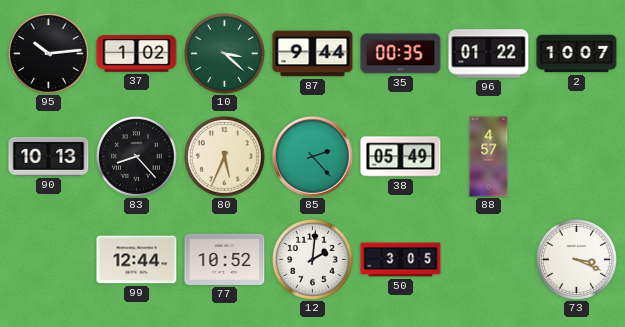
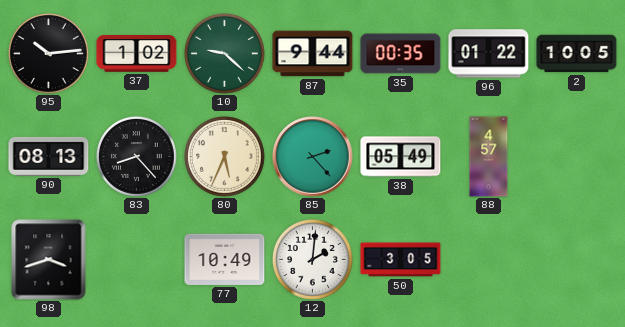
10: 3:22 -> 9:22 (225, 54)
2: 10:07 -> 10:05 (577, 54)
90: 10:13 -> 08:13 (49, 156)
98: none -> 3:42 (49, 260)
99: 12:44 -> none (137, 260)
77: 10:52 -> 10:49 (225, 259)
73: 3:19 -> none (577, 260)
